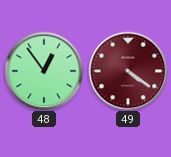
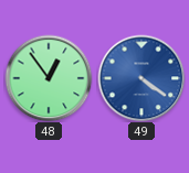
49 dial: burgundy -> blue (141, 78)
